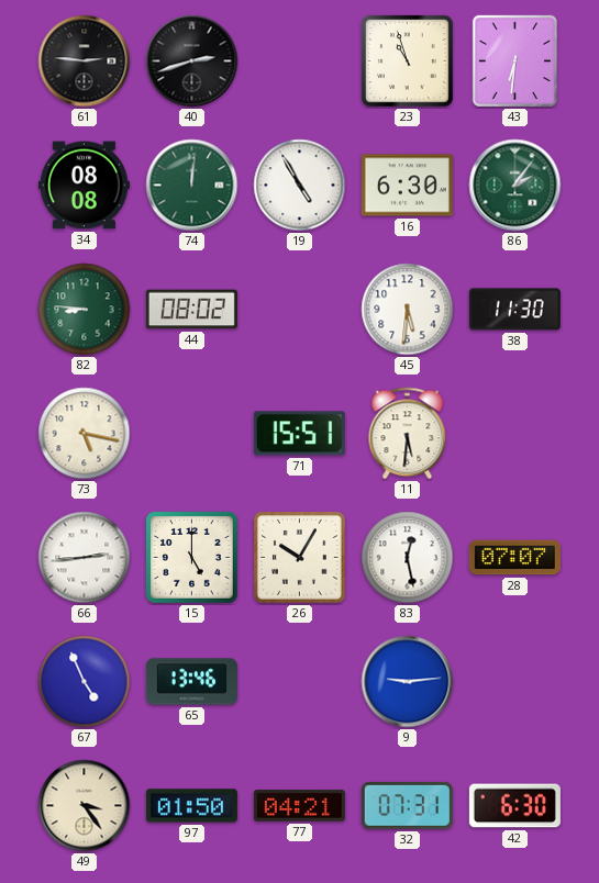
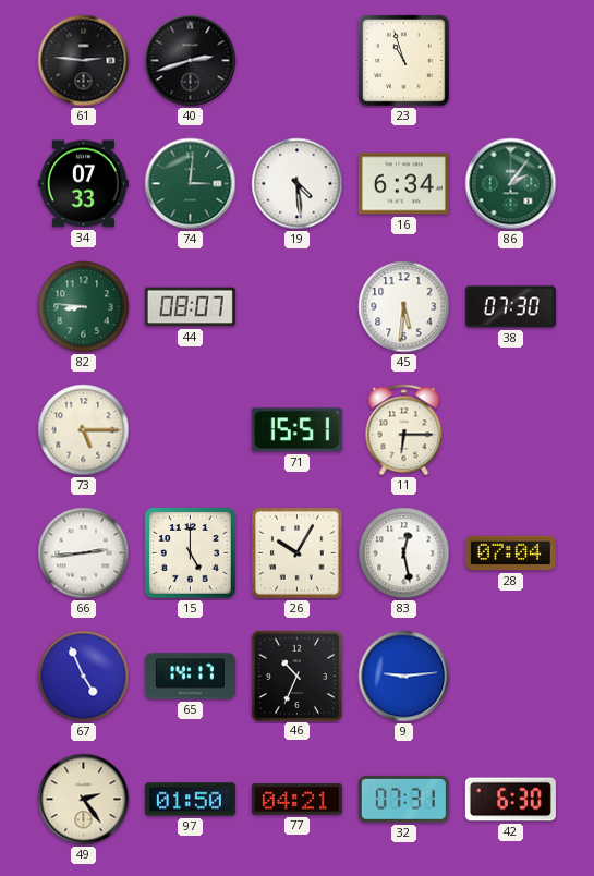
43: 6:31 -> none (514, 60)
34: 08:08 -> 07:33 (83, 184)
74: 12:01 -> 3:01 (191, 184)
19: 4:55 -> 4:29 (298, 184)
16: 6:30 -> 6:34 (403, 184)
44: 08:02 -> 08:07 (190, 307)
38: 11:30 -> 07:30 (510, 307)
73: 5:17 -> 5:15 (84, 430)
11: 5:31 -> 6:15 (404, 430)
28: 07:07 -> 07:04 (510, 553)
65: 13:46 -> 14:17 (190, 677)
46: none -> 10:34 (296, 676)
49: 3:24 -> 2:24 (84, 800)
